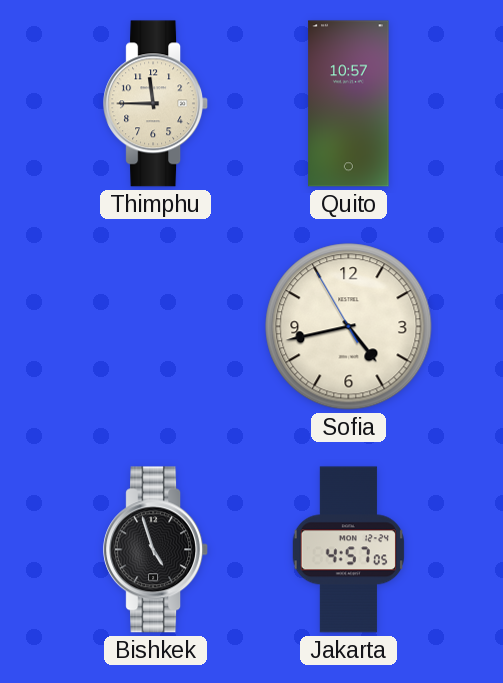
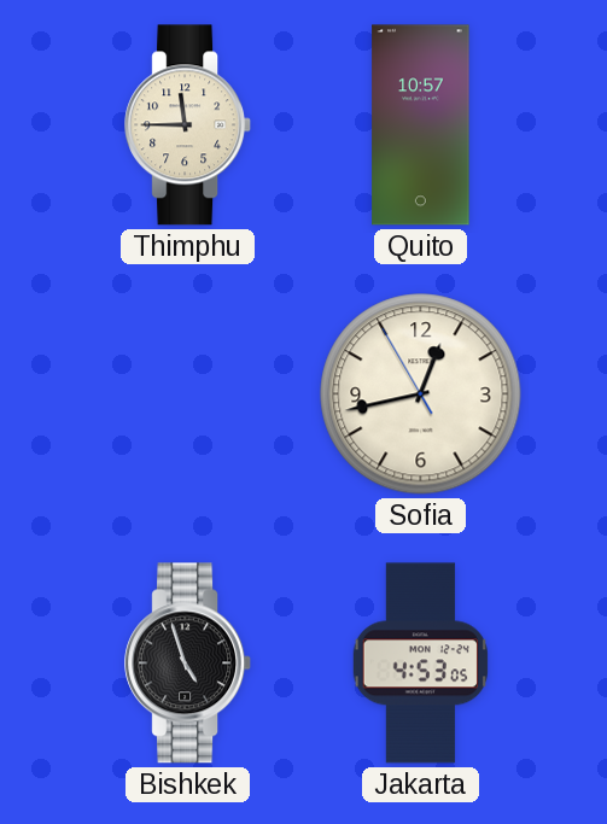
Sofia: 4:42 -> 12:42 (421, 395)
Jakarta: 4:57 -> 4:53 (420, 664)
